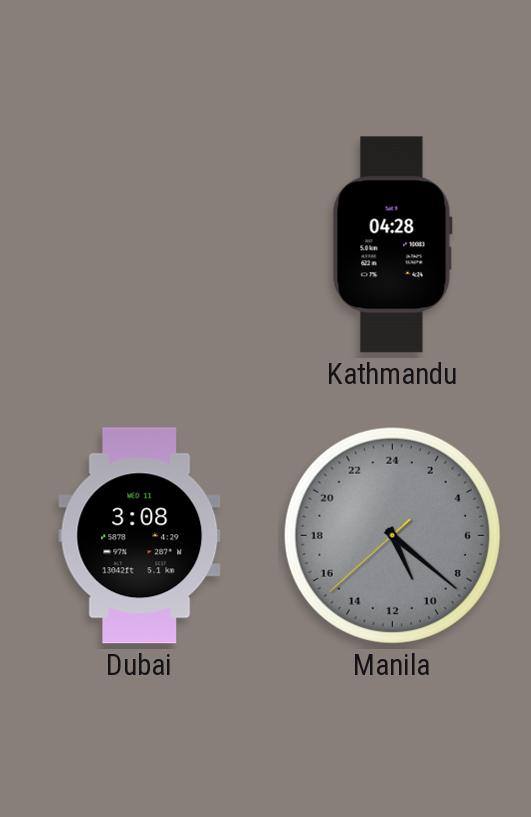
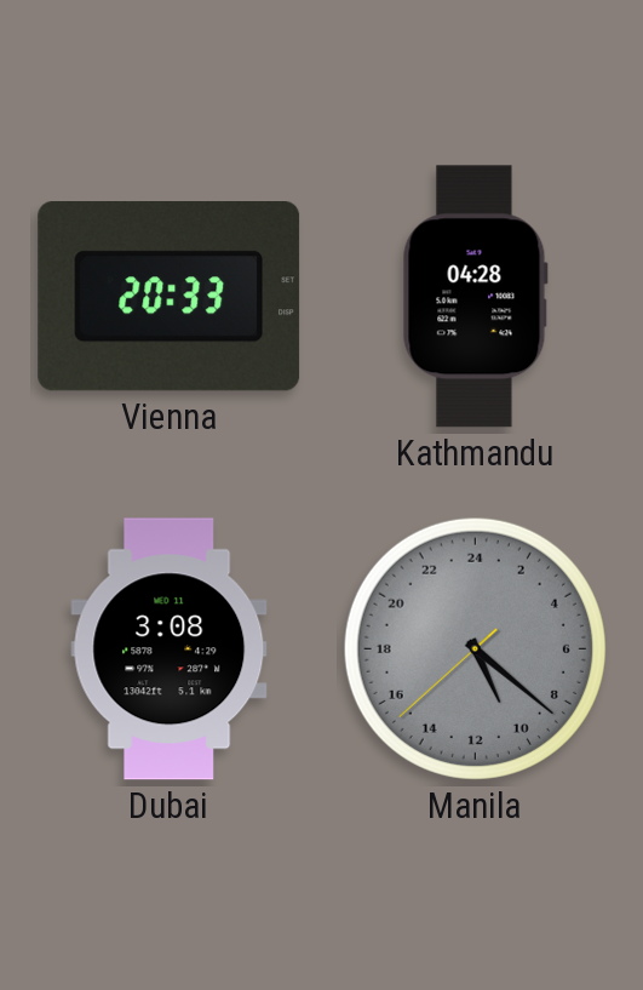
Vienna: none -> 20:33 (170, 297)
